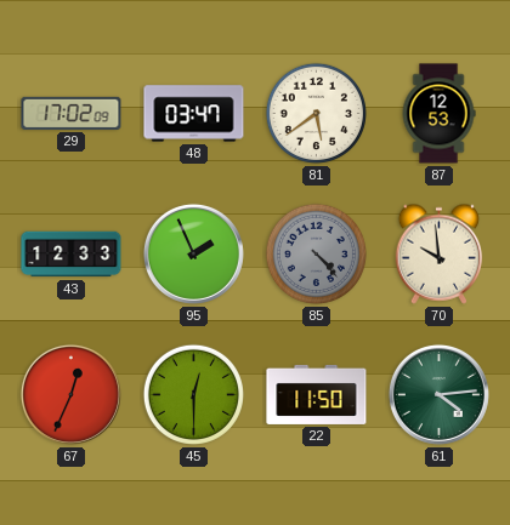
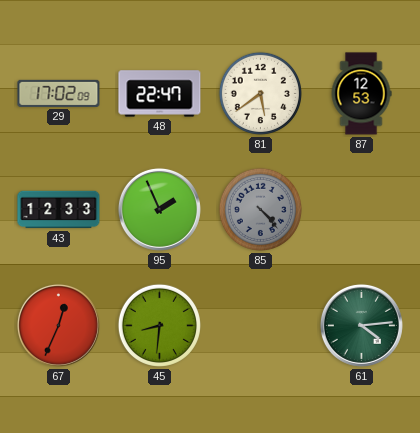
48: 03:47 -> 22:47 (160, 94)
70: 9:59 -> none (440, 253)
45: 12:30 -> 8:31 (159, 325)
22: 11:50 -> none (317, 394)
